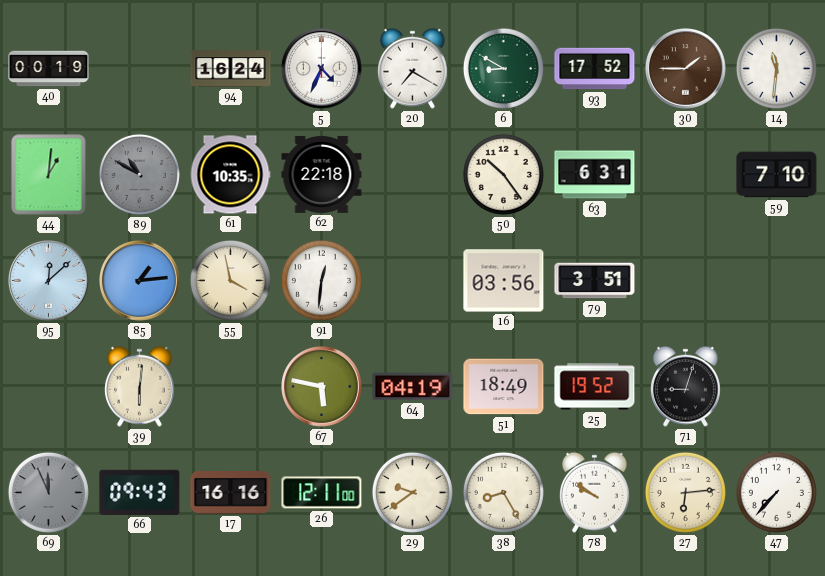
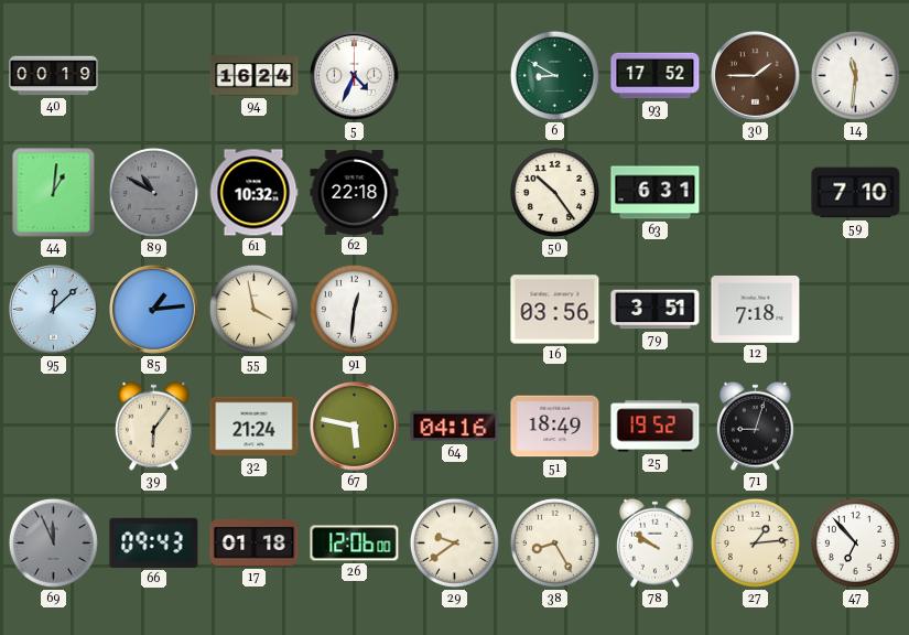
20: 7:20 -> none (412, 68)
61: 10:35 -> 10:32 (253, 193)
12: none -> 7:18 (756, 309)
39: 6:01 -> 6:06 (153, 426)
32: none -> 21:24 (255, 427)
64: 04:19 -> 04:16 (455, 427)
17: 16:16 -> 01:18 (255, 543)
26: 12:11 -> 12:06 (355, 543)
27: 6:14 -> 1:14 (755, 542)
47: 7:37 -> 6:53 (855, 542)
